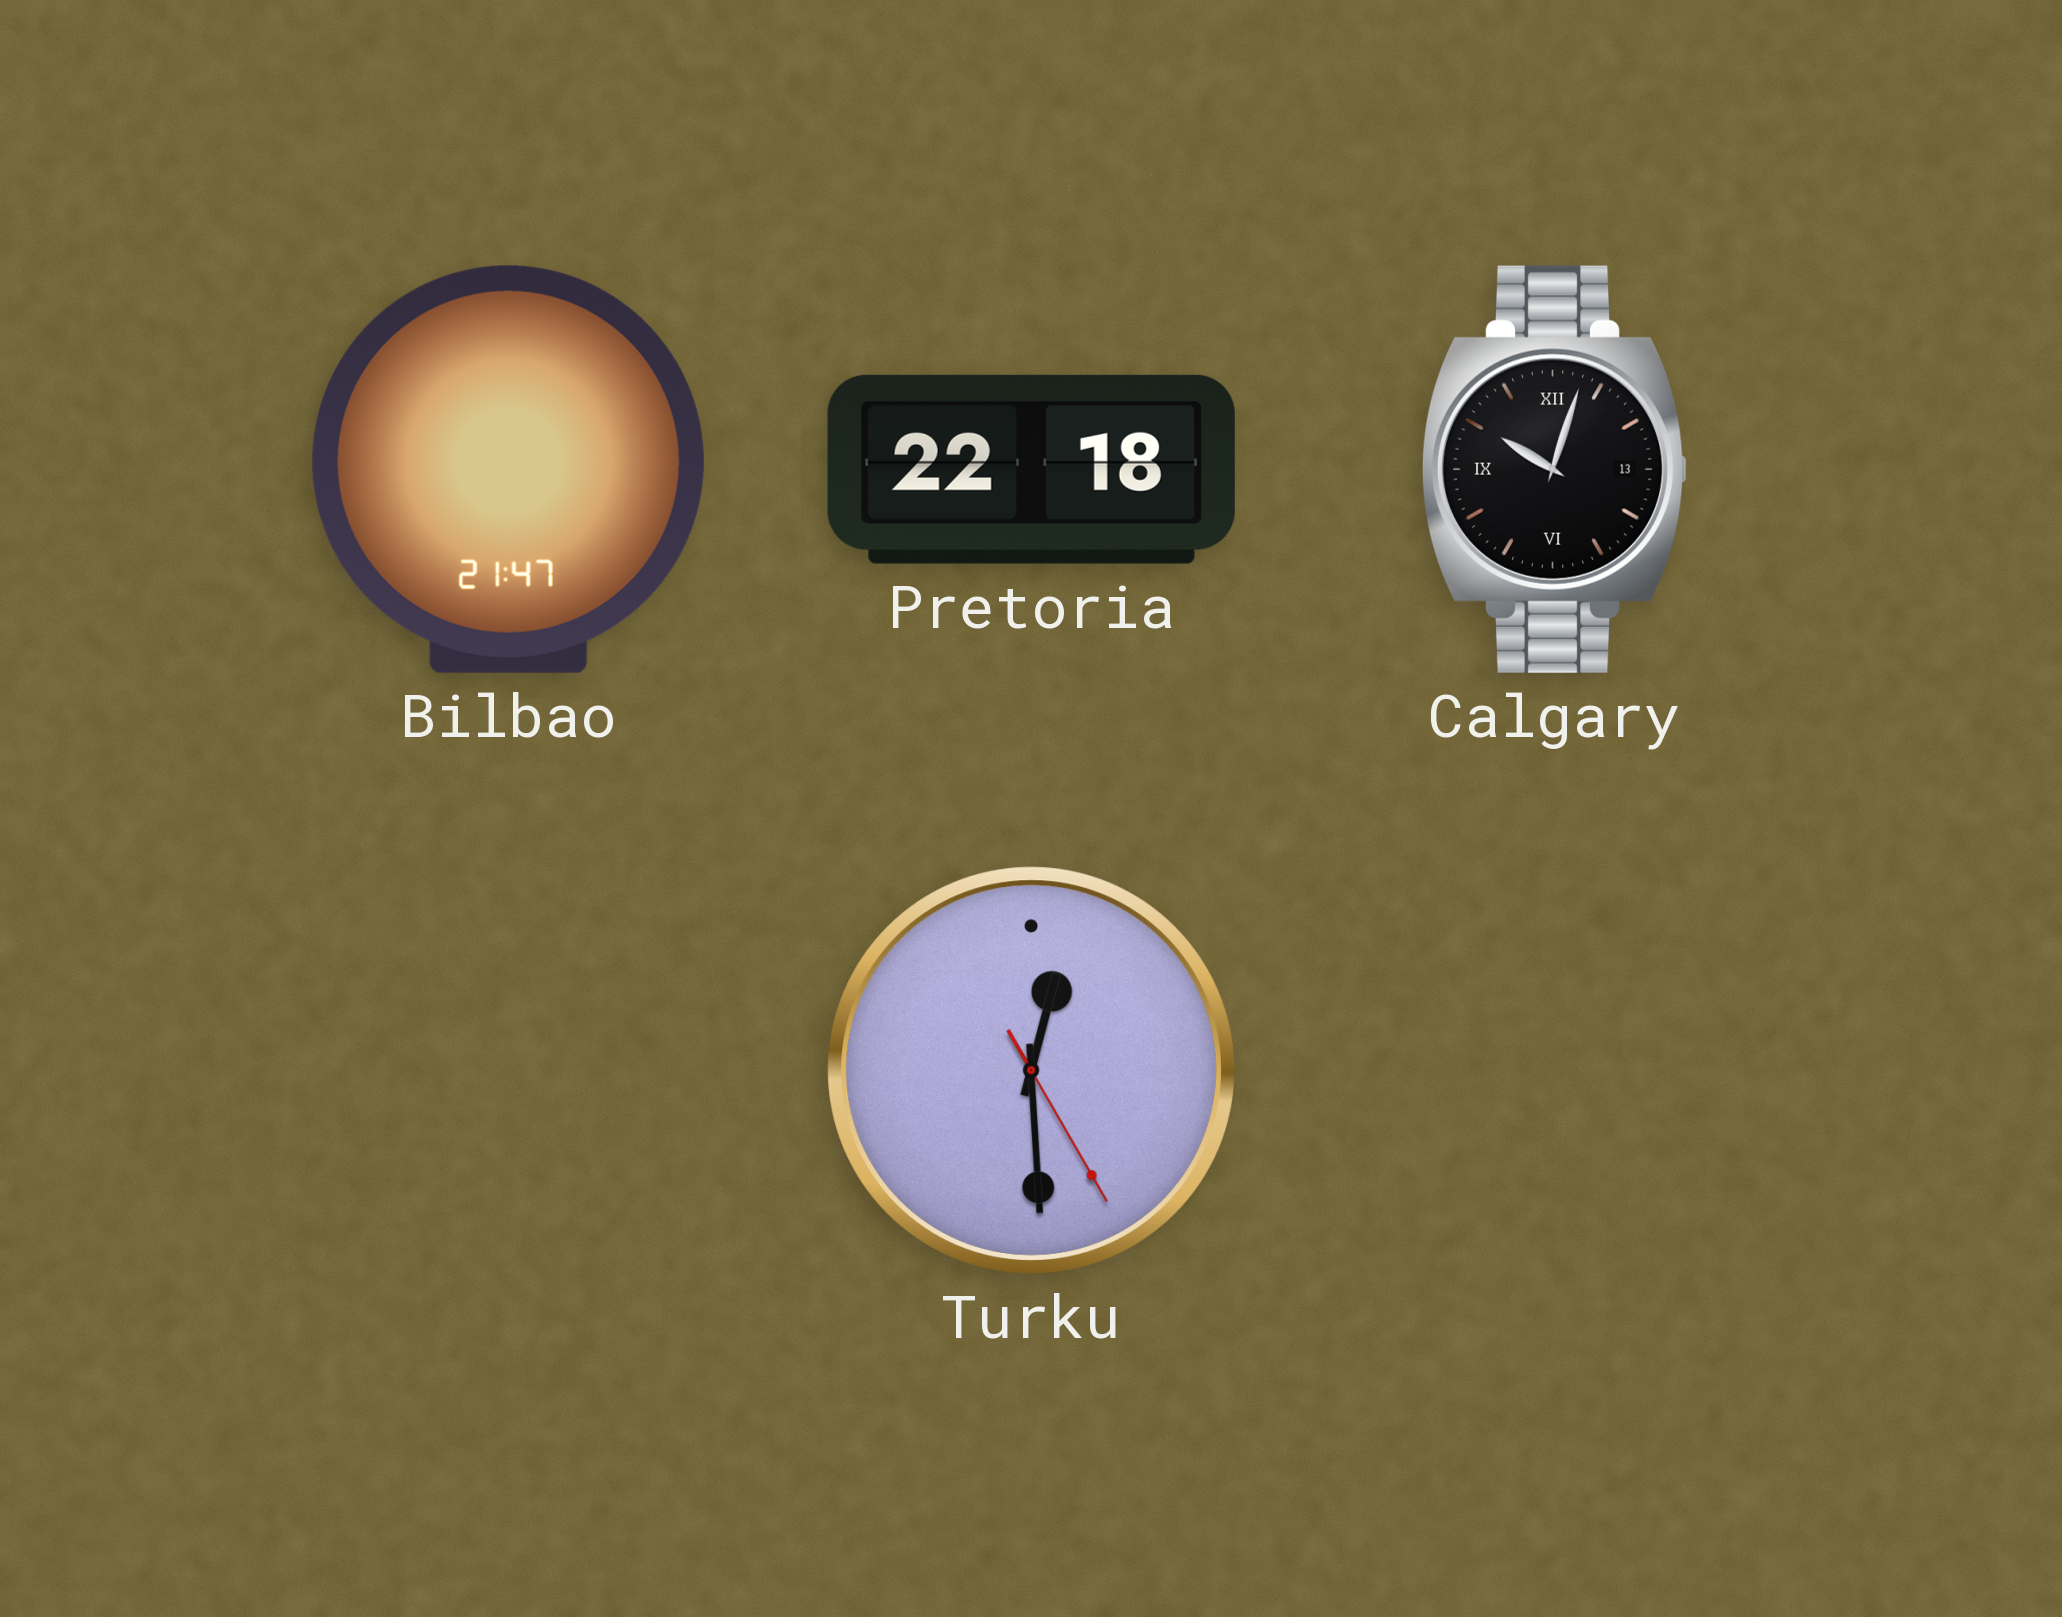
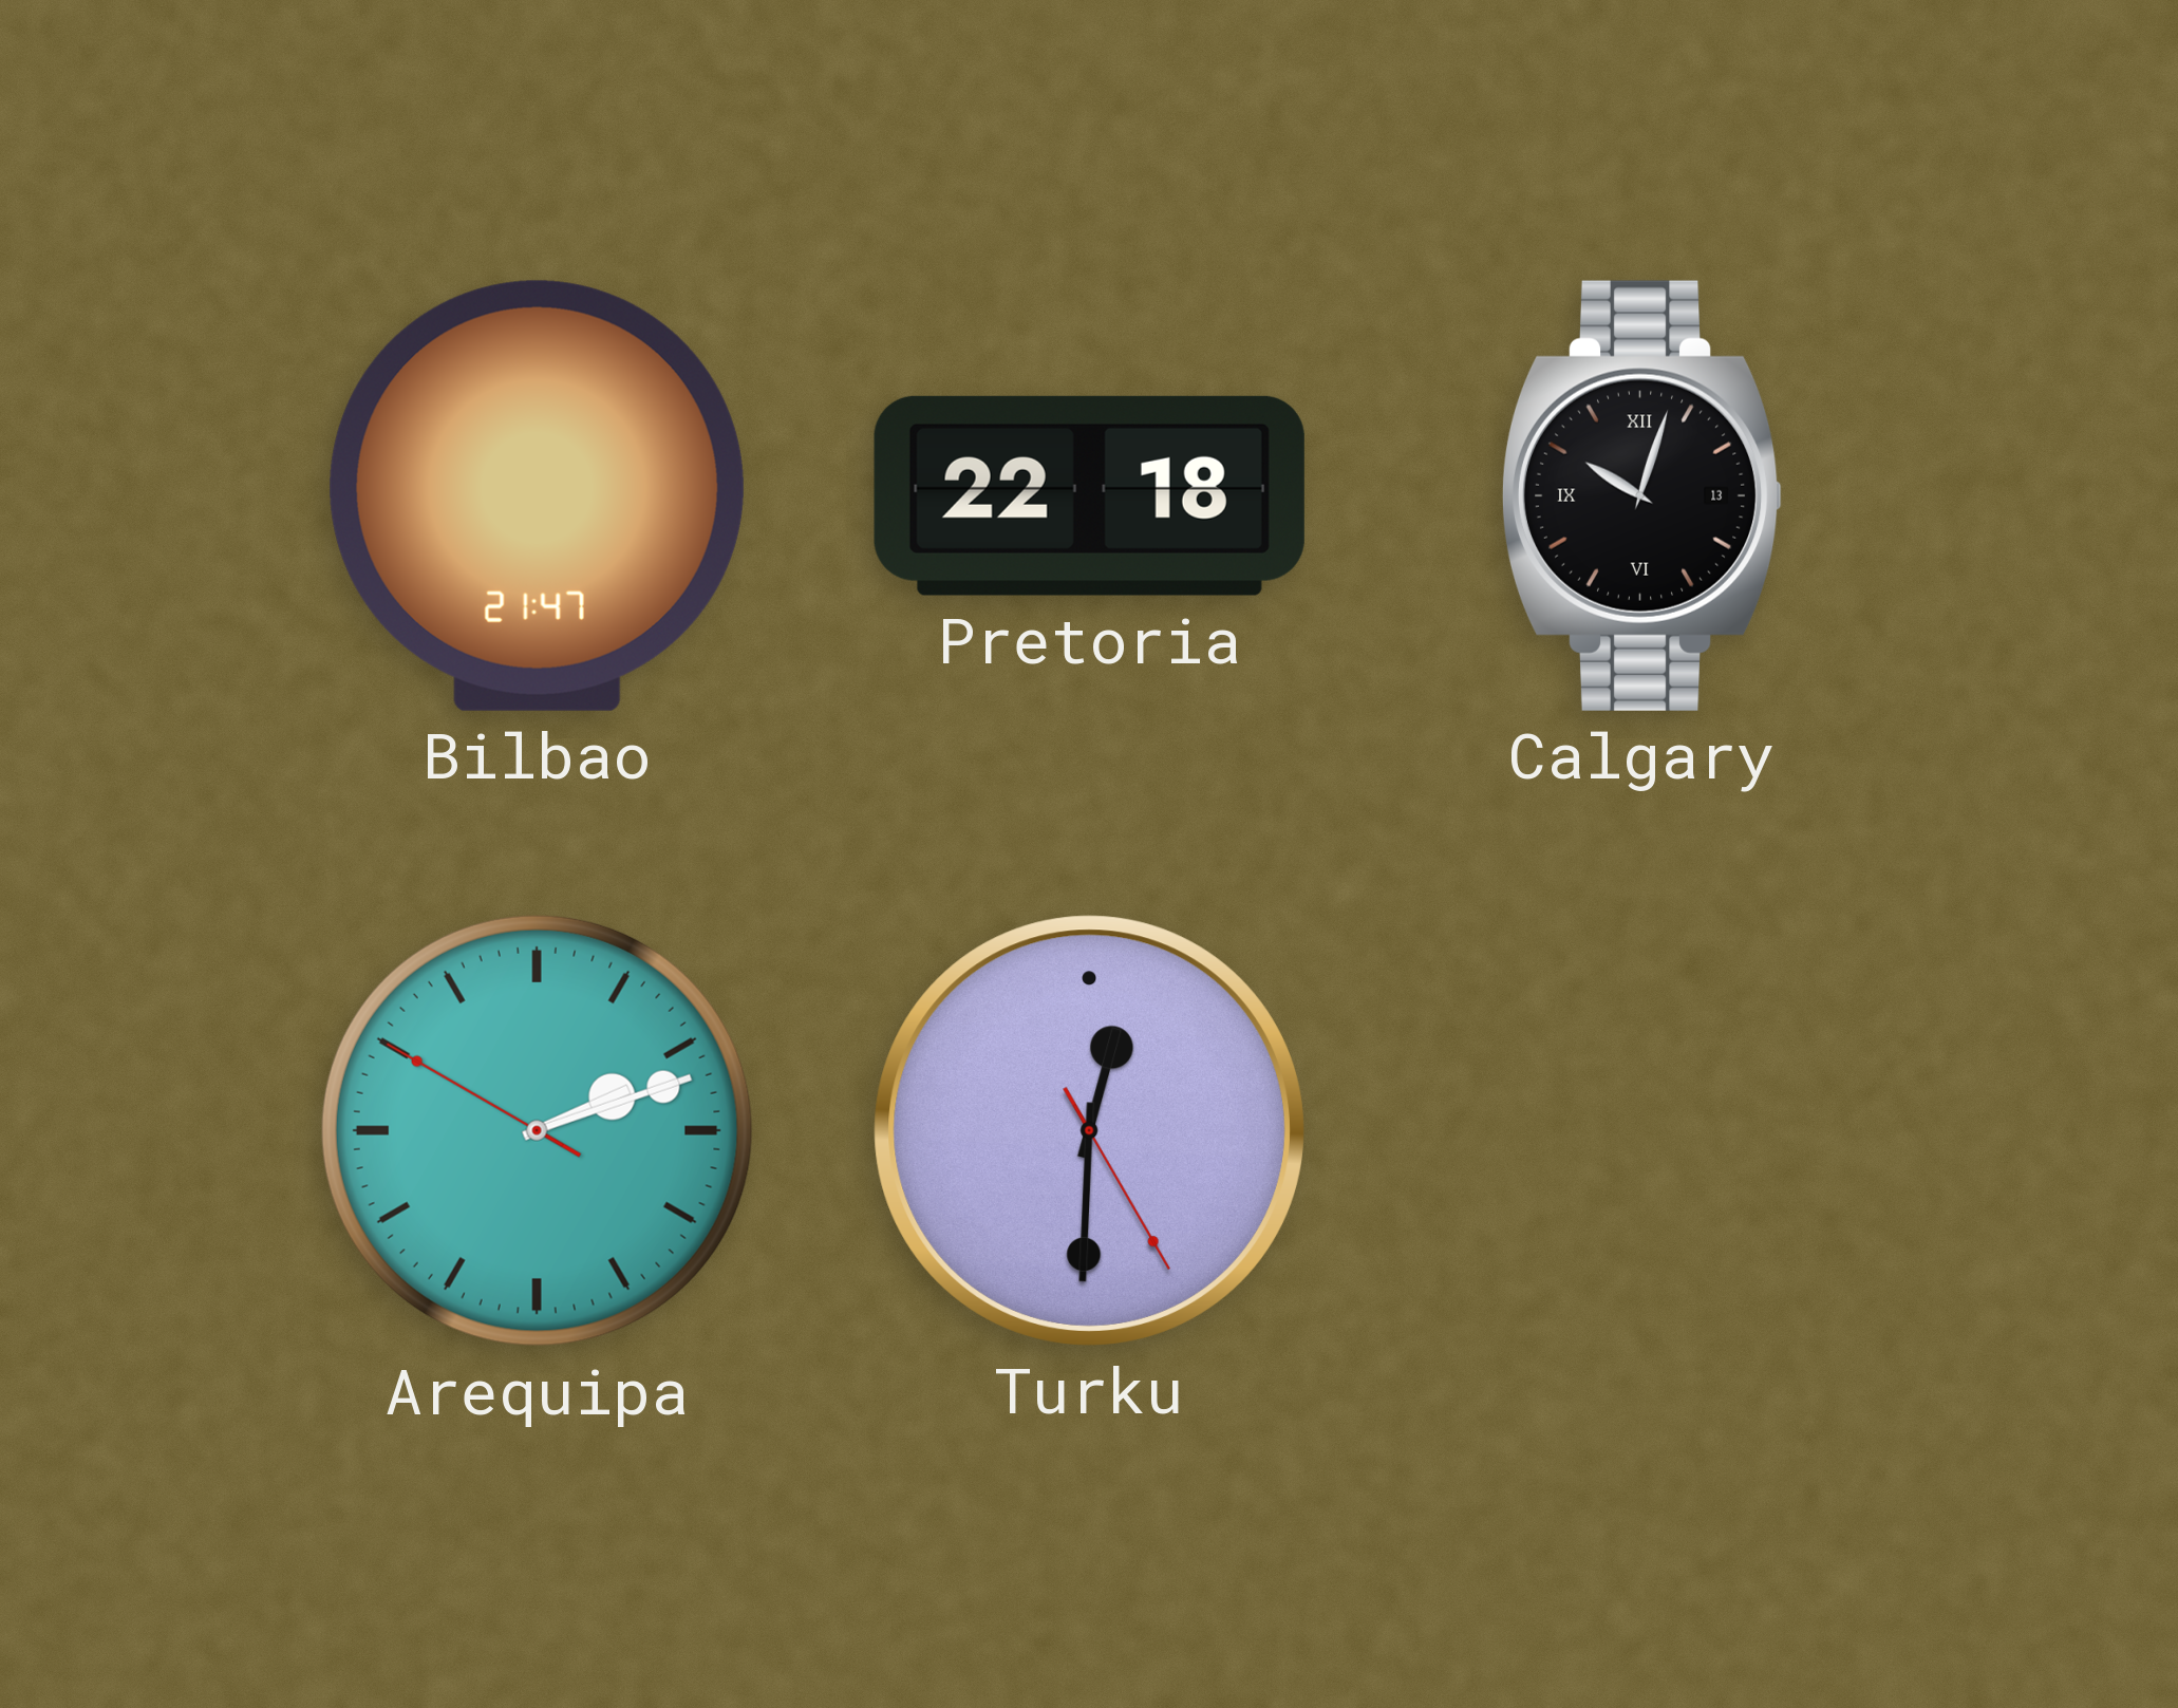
Arequipa: none -> 2:11 (537, 1130)
Turku: 12:29 -> 12:30 (1089, 1130)
